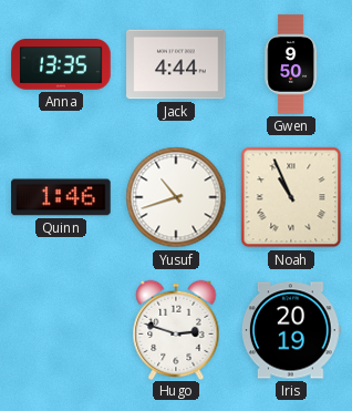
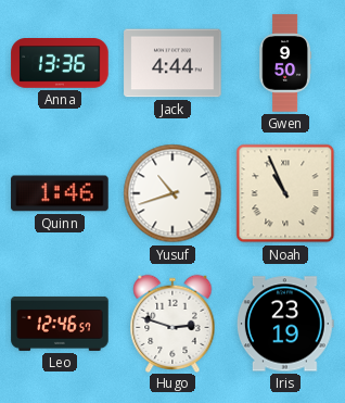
Anna: 13:35 -> 13:36 (60, 63)
Leo: none -> 12:46 (60, 324)
Iris: 20:19 -> 23:19 (285, 324)
